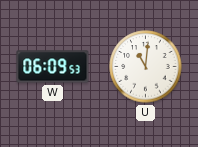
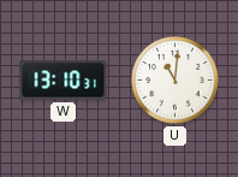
W: 06:09 -> 13:10 (64, 81)
